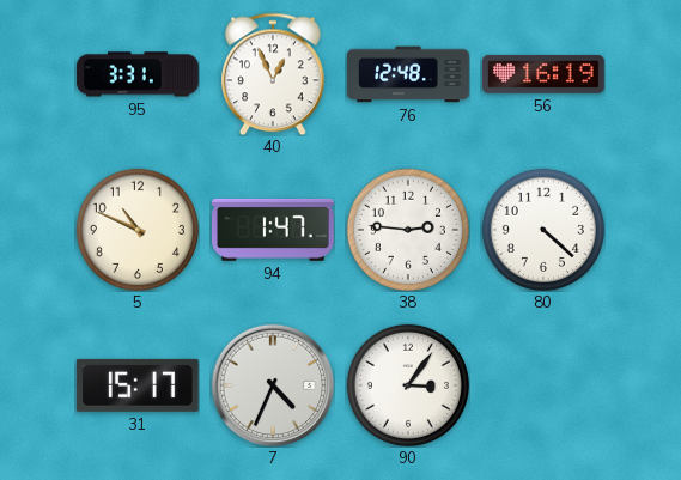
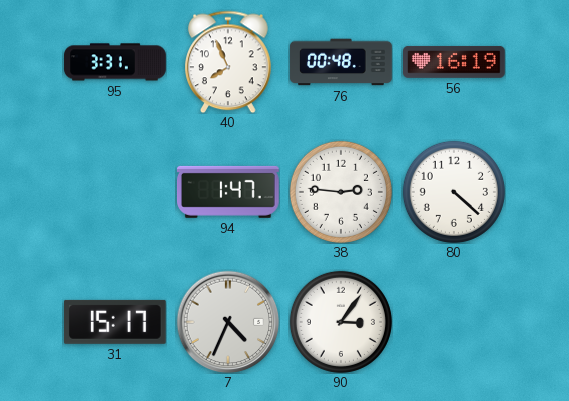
40: 12:56 -> 7:56 (229, 62)
76: 12:48 -> 00:48 (341, 62)
5: 10:49 -> none (138, 230)
